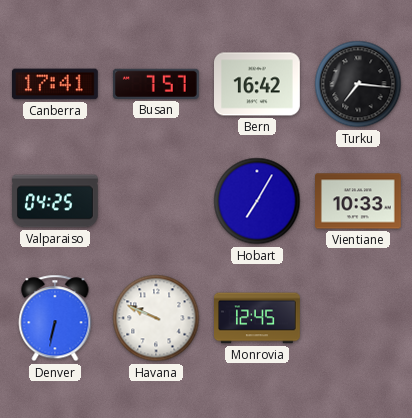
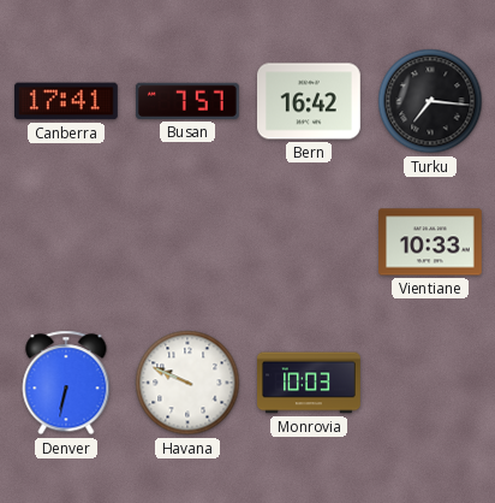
Valparaiso: 04:25 -> none (56, 201)
Hobart: 7:05 -> none (257, 201)
Monrovia: 12:45 -> 10:03 (310, 383)
